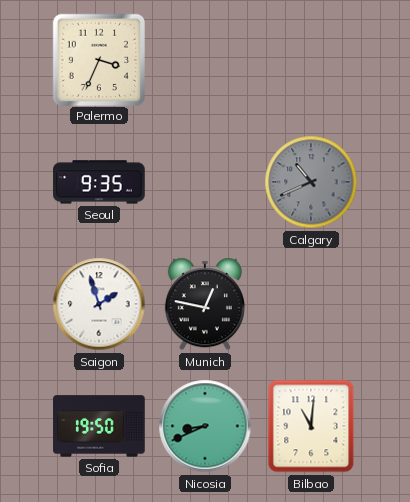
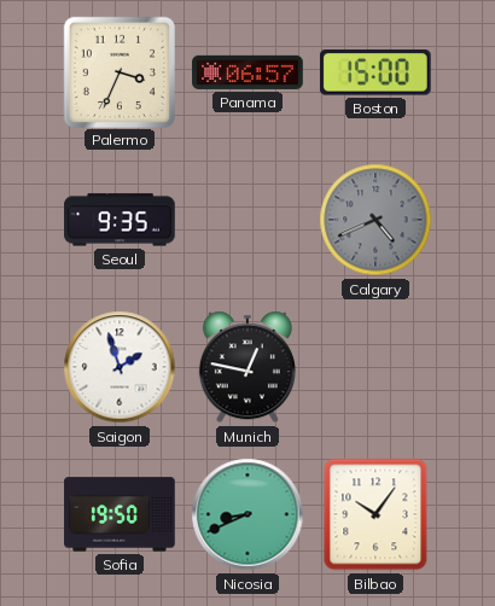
Panama: none -> 06:57 (247, 72)
Boston: none -> 15:00 (375, 72)
Calgary: 10:41 -> 4:41 (375, 220)
Bilbao: 11:01 -> 10:06 (375, 514)
